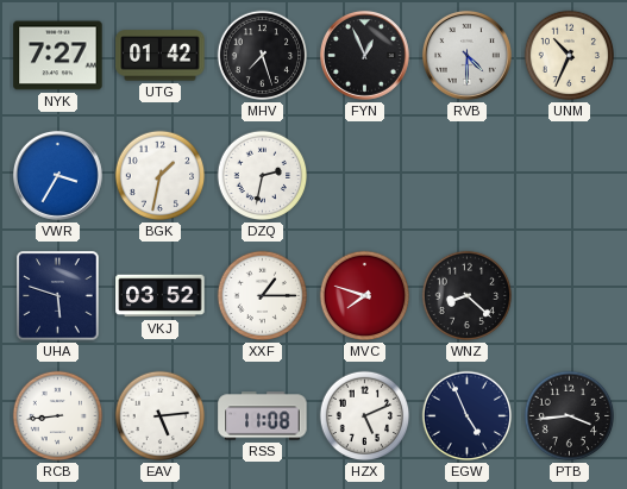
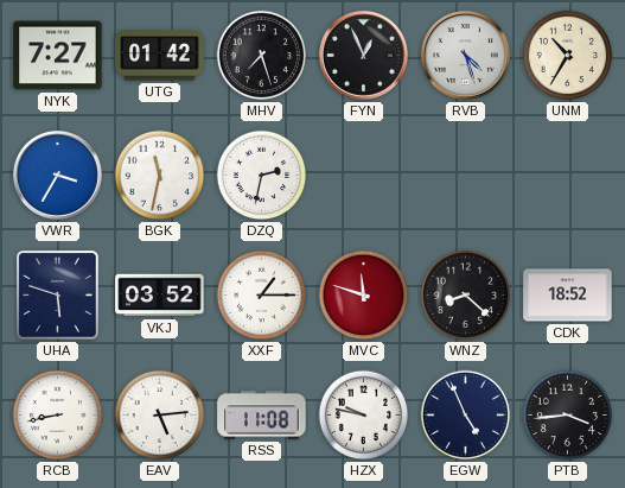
RVB: 4:30 -> 4:27 (465, 55)
UNM: 10:34 -> 10:35 (568, 56)
BGK: 1:32 -> 11:32 (160, 176)
MVC: 7:48 -> 11:48 (364, 296)
CDK: none -> 18:52 (568, 296)
RCB: 8:44 -> 8:43 (58, 416)
HZX: 5:11 -> 9:47 (364, 416)
